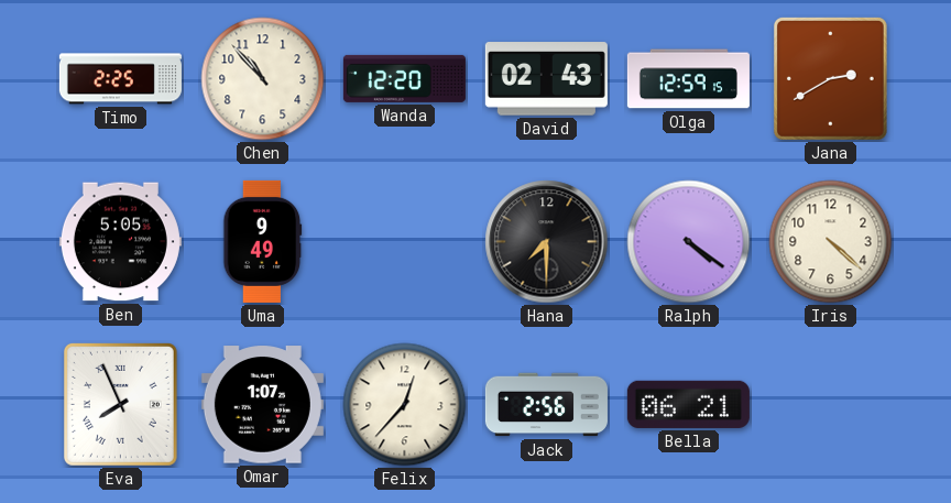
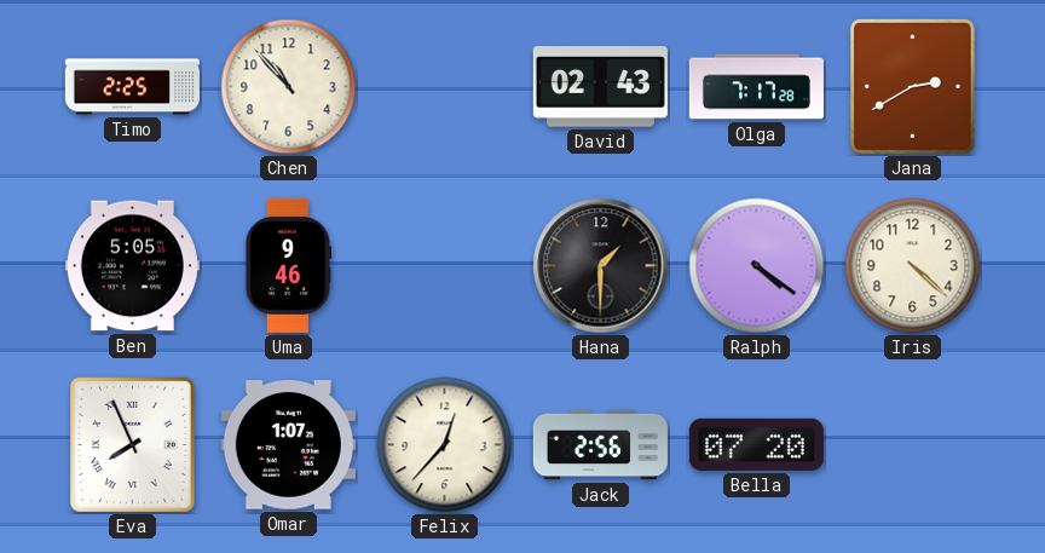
Wanda: 12:20 -> none (404, 78)
Olga: 12:59 -> 7:17 (756, 87)
Uma: 9:49 -> 9:46 (289, 265)
Hana: 7:30 -> 1:30 (601, 266)
Bella: 06:21 -> 07:20 (756, 444)
